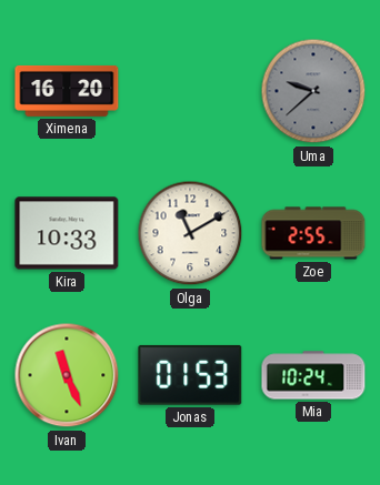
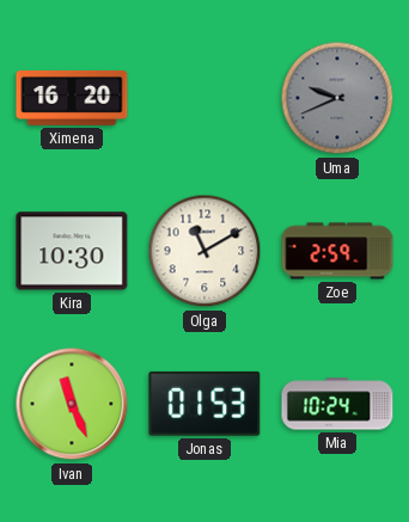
Uma: 9:38 -> 9:41 (337, 98)
Kira: 10:33 -> 10:30 (72, 251)
Zoe: 2:55 -> 2:59 (337, 251)
